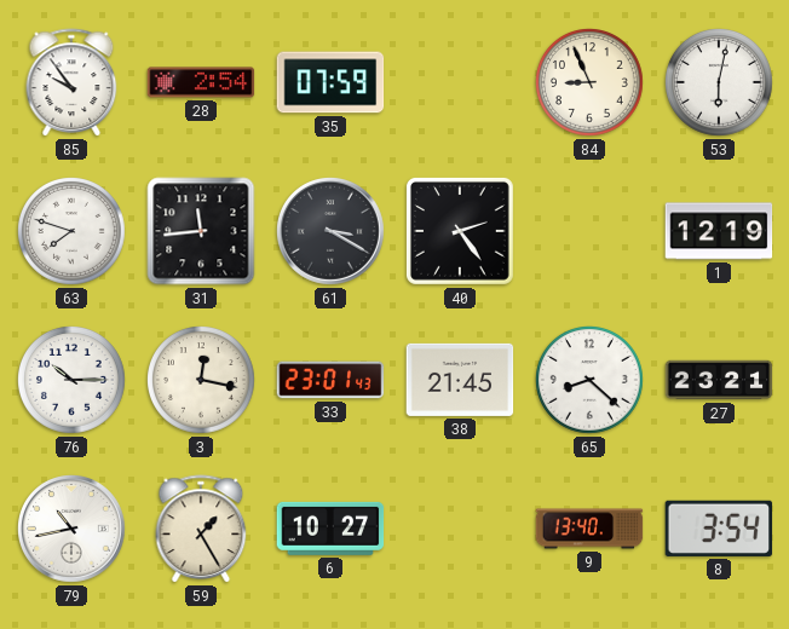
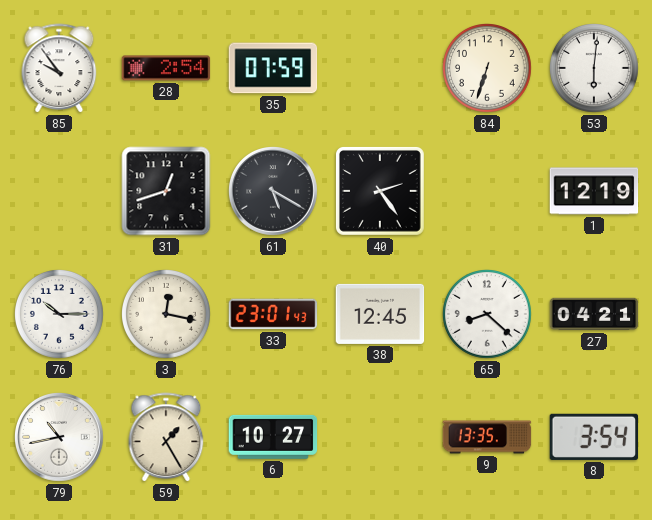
84: 8:56 -> 6:33 (488, 69)
53: 6:02 -> 6:01 (595, 69)
63: 7:48 -> none (73, 232)
31: 11:44 -> 12:42 (166, 191)
61: 3:20 -> 5:20 (274, 192)
38: 21:45 -> 12:45 (380, 314)
27: 23:21 -> 04:21 (594, 314)
9: 13:40 -> 13:35 (487, 437)
